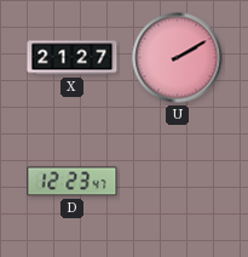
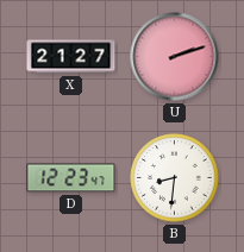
U: 2:10 -> 2:12 (175, 57)
B: none -> 8:31 (175, 178)
